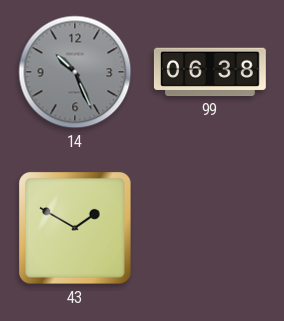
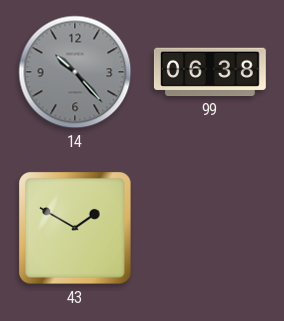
14: 10:26 -> 10:23 (75, 72)
